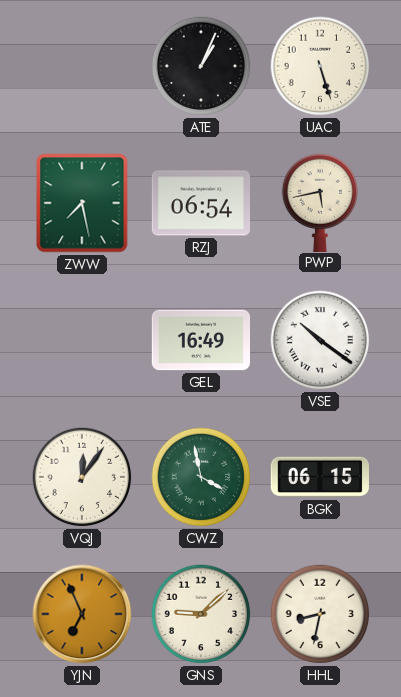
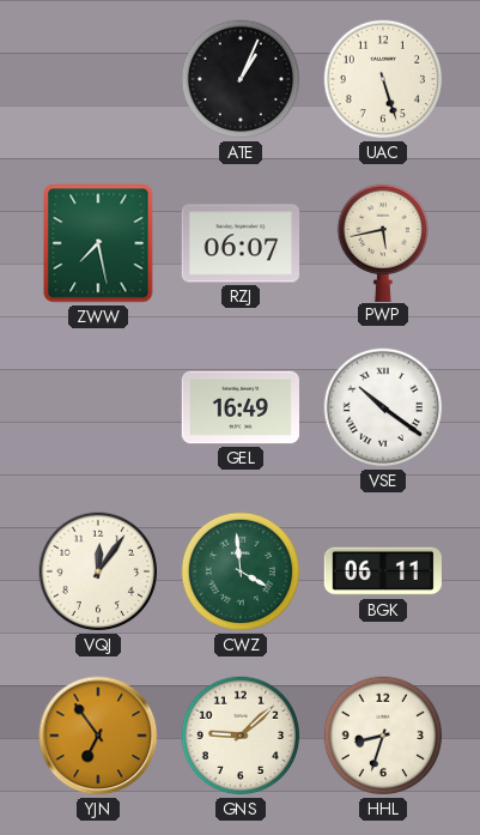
RZJ: 06:54 -> 06:07 (239, 243)
CWZ: 3:58 -> 3:59 (241, 571)
BGK: 06:15 -> 06:11 (383, 571)
YJN: 6:56 -> 6:54 (98, 736)
HHL: 8:32 -> 8:33 (383, 736)
